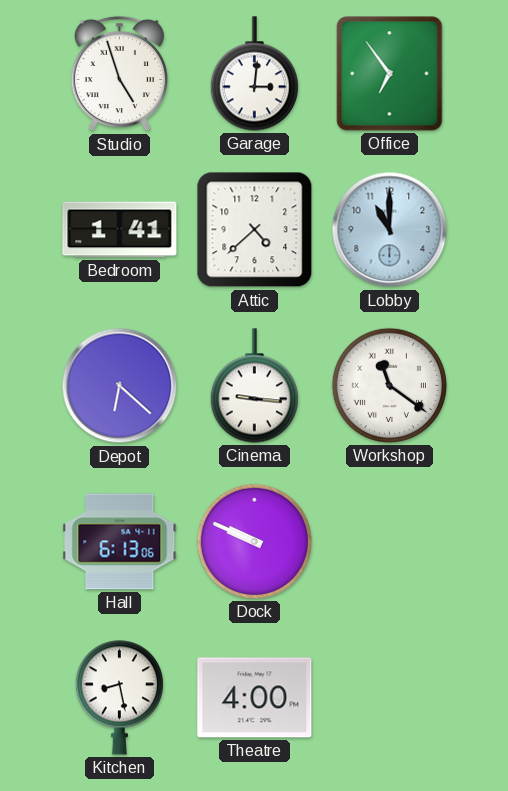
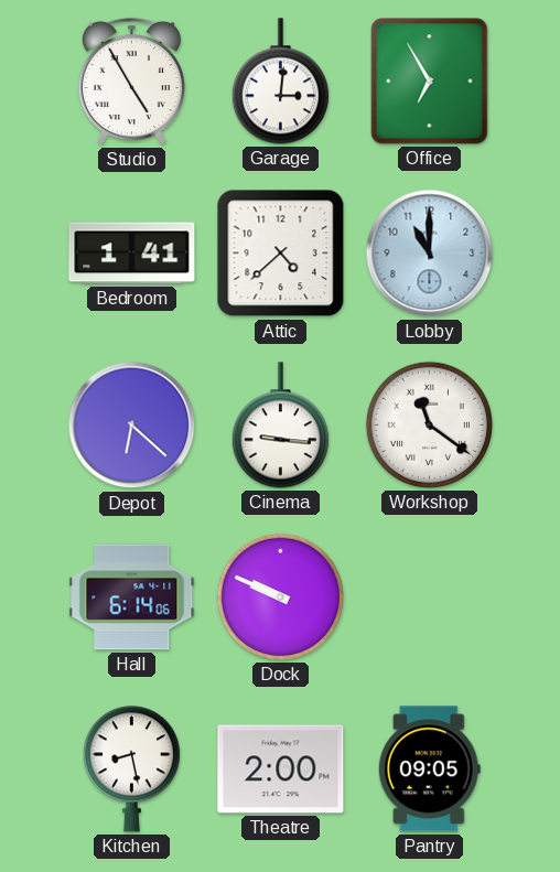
Studio: 4:57 -> 4:55 (131, 82)
Office: 6:54 -> 6:55 (430, 82)
Hall: 6:13 -> 6:14 (132, 598)
Theatre: 4:00 -> 2:00 (281, 769)
Pantry: none -> 09:05 (429, 769)
